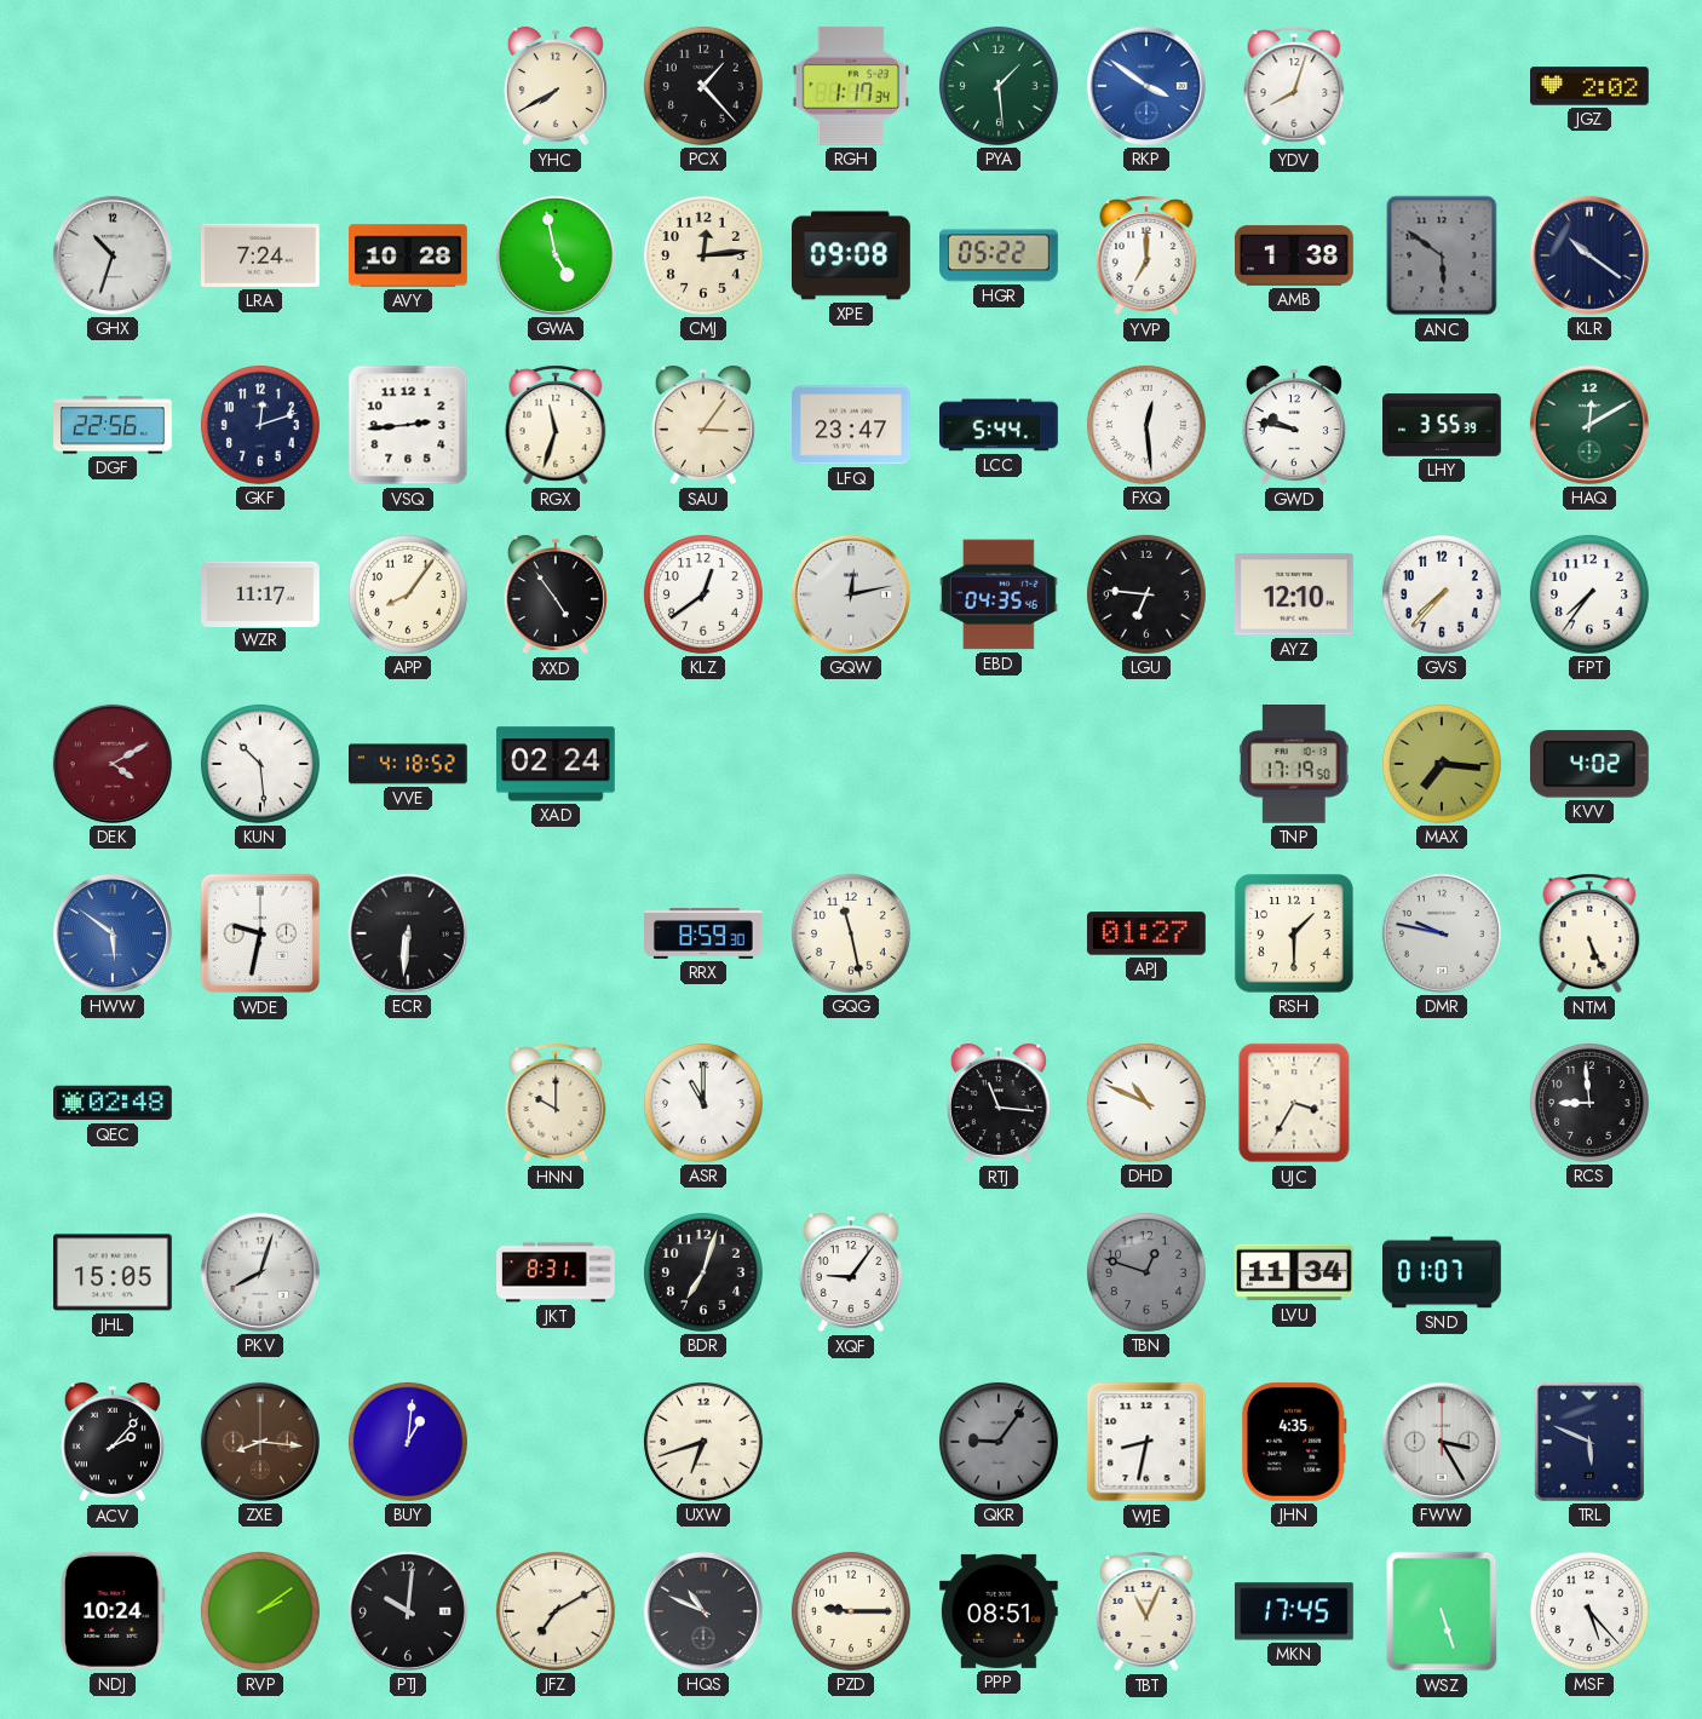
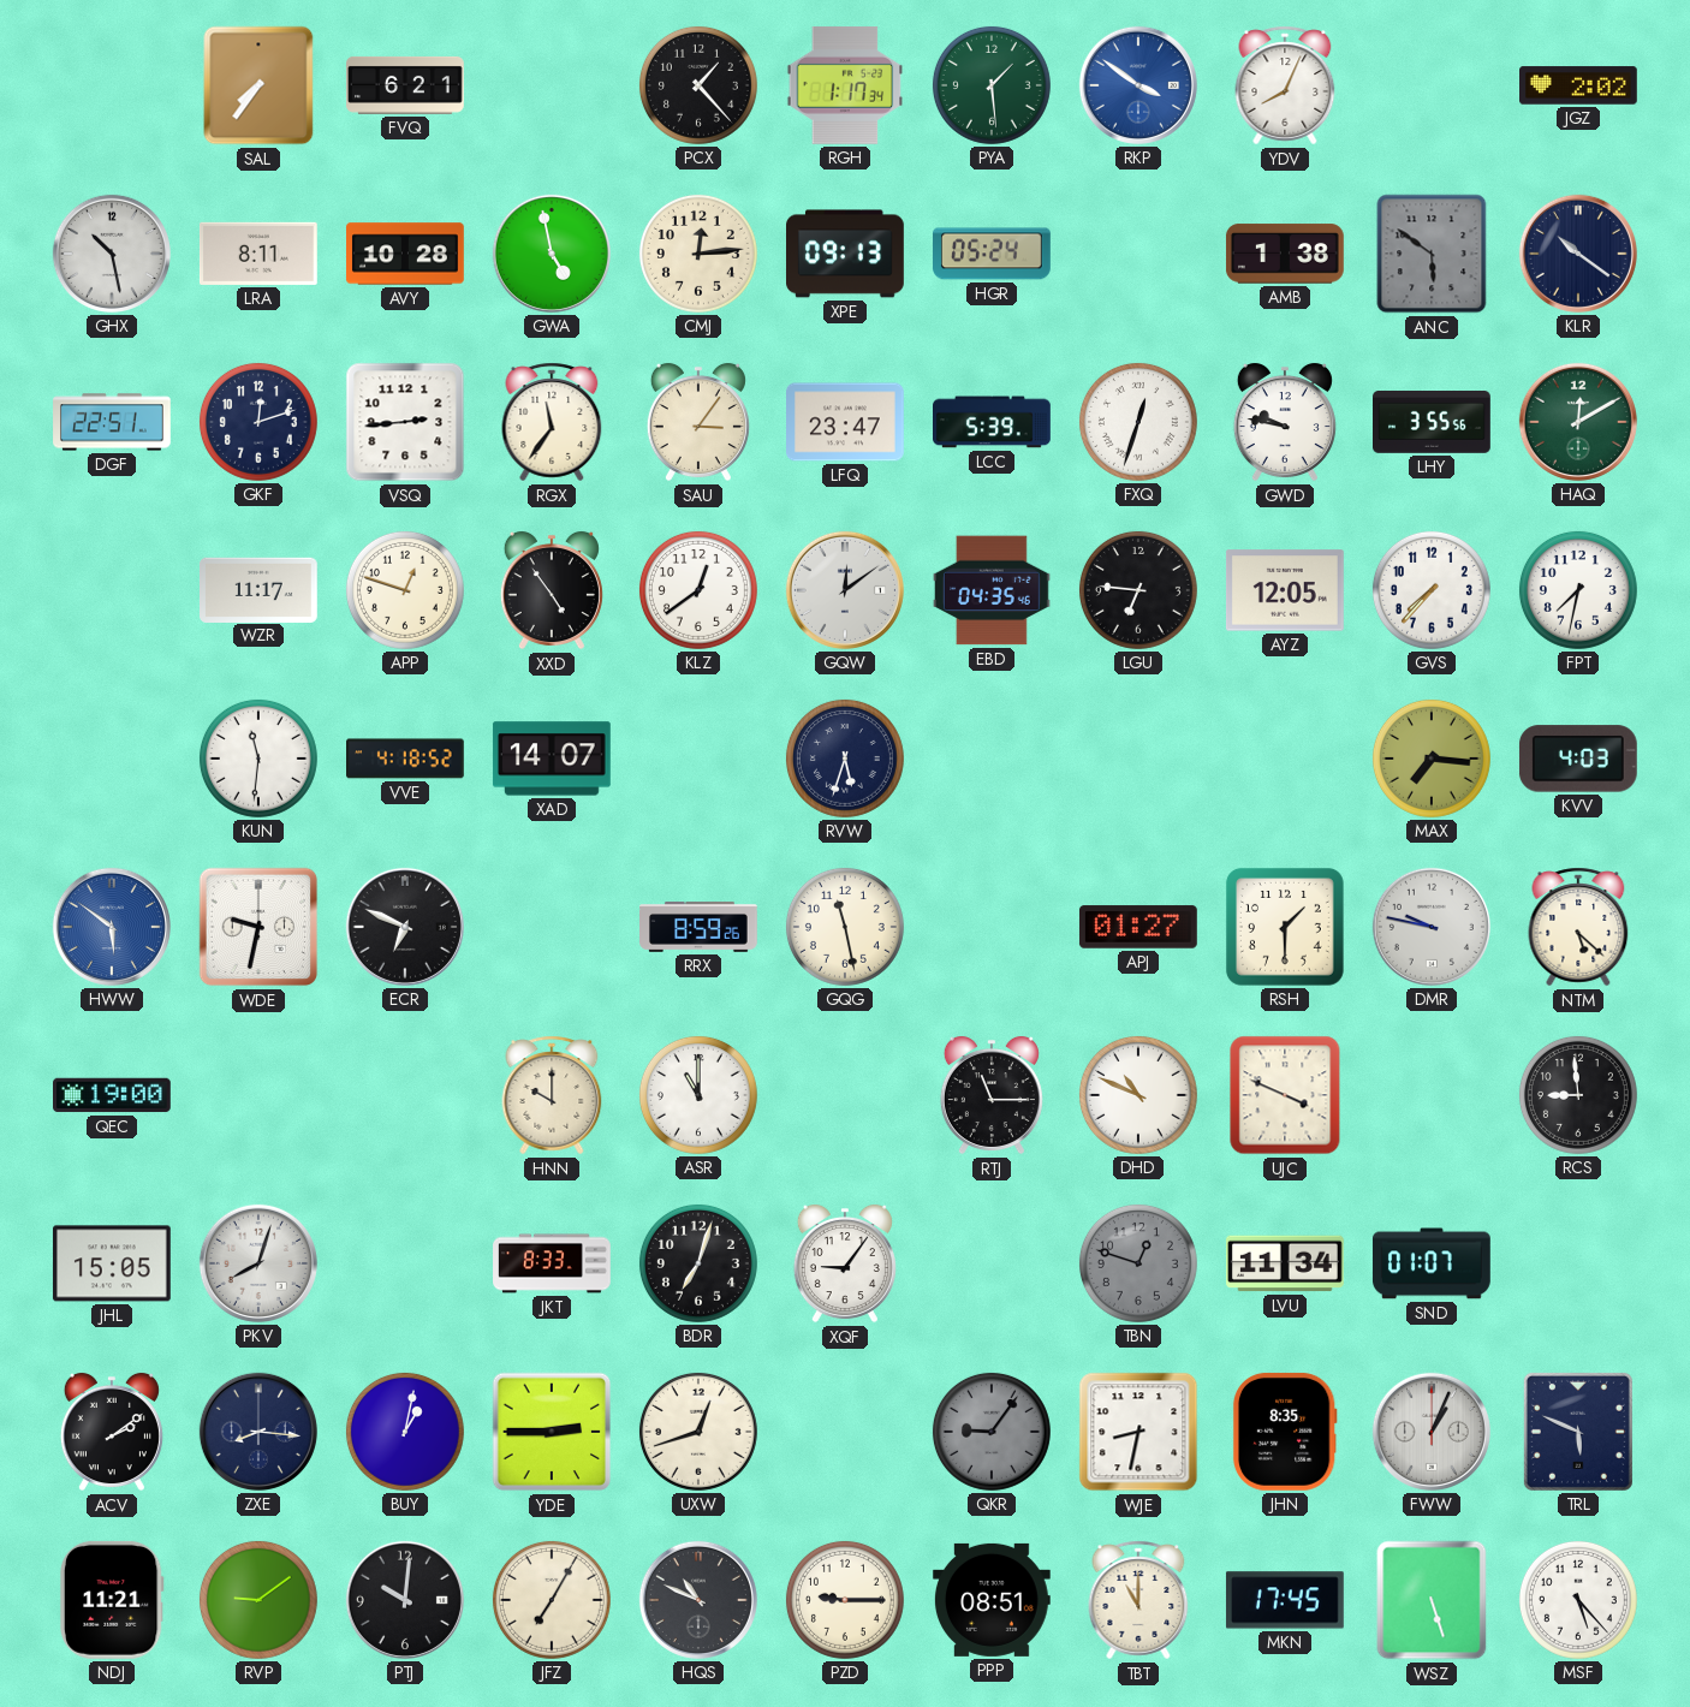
SAL: none -> 7:36 (258, 85)
FVQ: none -> 6:21 (406, 85)
YHC: 7:40 -> none (556, 86)
YDV: 8:03 -> 8:04 (1285, 85)
GHX: 10:33 -> 10:28 (112, 254)
LRA: 7:24 -> 8:11 (258, 254)
XPE: 09:08 -> 09:13 (846, 254)
HGR: 05:22 -> 05:24 (993, 254)
YVP: 7:00 -> none (1146, 255)
DGF: 22:56 -> 22:51 (112, 422)
RGX: 11:33 -> 11:36 (552, 422)
LCC: 5:44 -> 5:39 (993, 422)
FXQ: 12:29 -> 12:33 (1138, 422)
LHY: 3:55:39 -> 3:55:56 (1432, 423)
APP: 8:06 -> 12:48 (405, 590)
GQW: 12:13 -> 12:09 (845, 590)
AYZ: 12:10 -> 12:05 (1285, 590)
FPT: 7:36 -> 7:32 (1578, 590)
DEK: 4:10 -> none (113, 764)
KUN: 10:29 -> 11:31 (258, 759)
XAD: 02:24 -> 14:07 (552, 759)
RVW: none -> 5:33 (845, 759)
TNP: 17:19 -> none (1295, 765)
KVV: 4:02 -> 4:03 (1578, 759)
ECR: 6:31 -> 6:49 (405, 927)
RRX: 8:59:30 -> 8:59:26 (698, 927)
NTM: 5:26 -> 5:22 (1578, 927)
QEC: 02:48 -> 19:00 (113, 1095)
RTJ: 11:16 -> 11:15 (992, 1095)
UJC: 3:35 -> 3:49 (1285, 1095)
JKT: 8:31 -> 8:33 (552, 1263)
ACV: 2:07 -> 2:09 (112, 1432)
ZXE dial: brown -> navy (258, 1432)
BUY: 1:01 -> 1:02 (405, 1432)
YDE: none -> 2:45 (552, 1432)
UXW: 6:42 -> 12:42 (698, 1432)
JHN: 4:35 -> 8:35 (1285, 1432)
FWW: 3:25 -> 1:04 (1432, 1432)
NDJ: 10:24 -> 11:21 (112, 1600)
RVP: 2:09 -> 9:09 (258, 1600)
JFZ: 7:10 -> 7:05 (552, 1600)
TBT: 11:04 -> 11:00 (1138, 1600)
